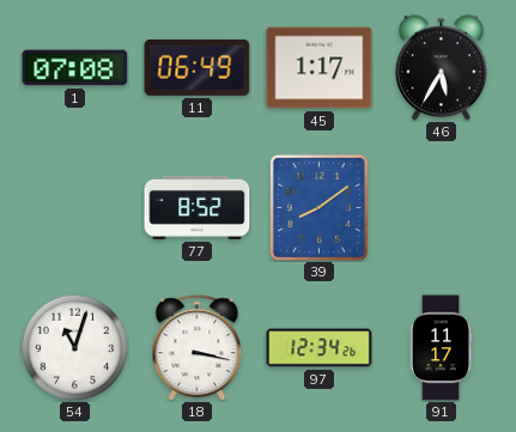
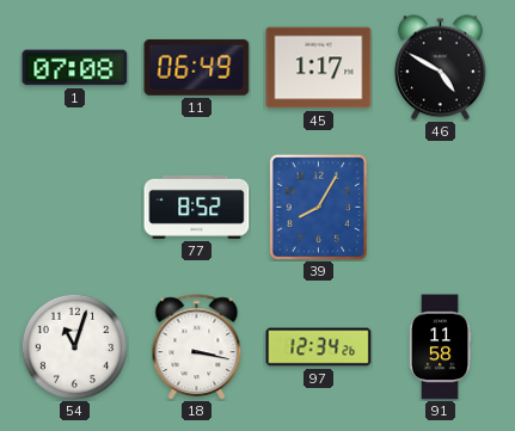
46: 5:35 -> 4:50 (440, 68)
39: 8:09 -> 8:05 (318, 207)
91: 11:17 -> 11:58 (440, 347)
